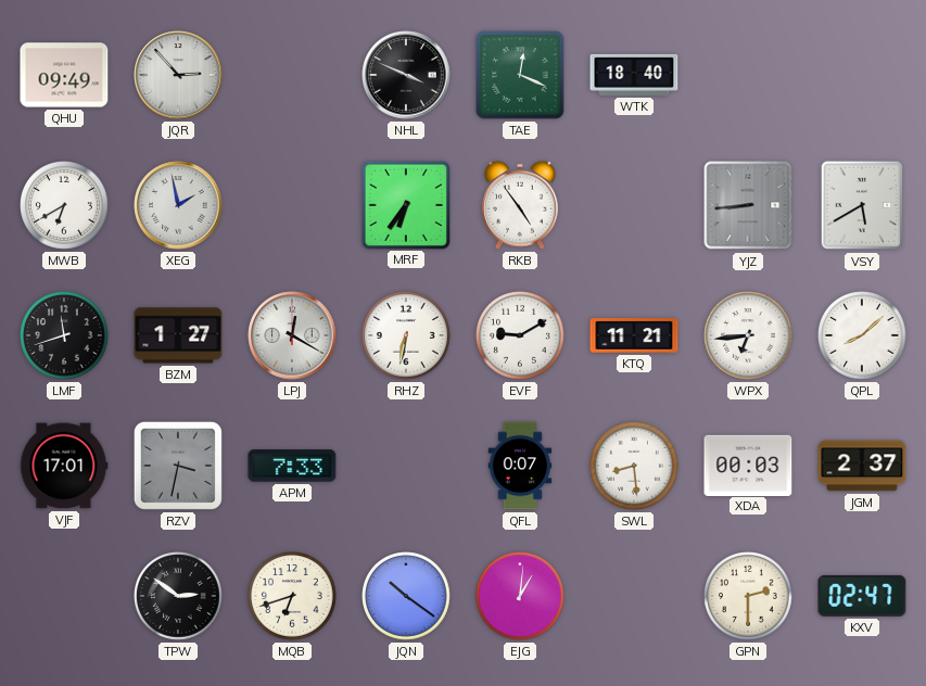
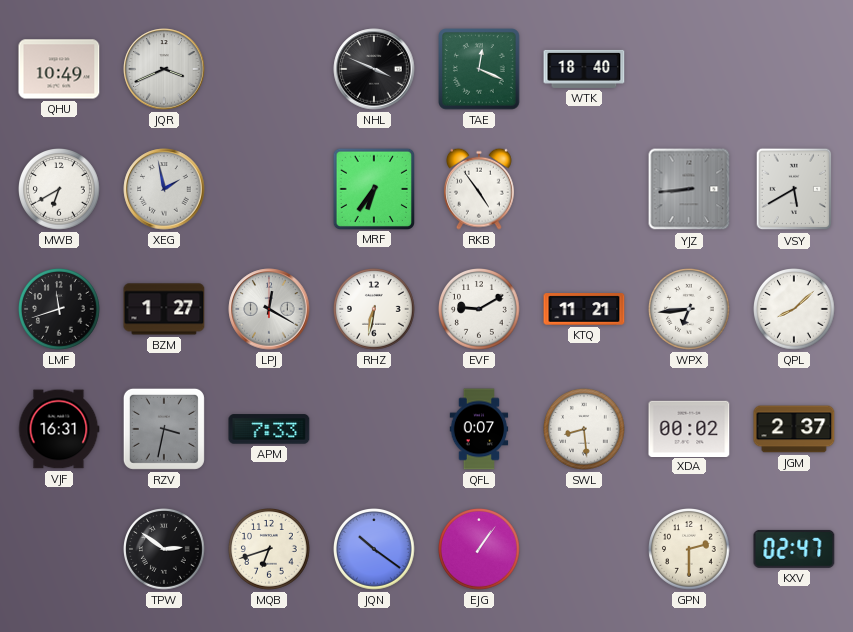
QHU: 09:49 -> 10:49 (59, 69)
JQR: 2:53 -> 3:41 (164, 69)
VJF: 17:01 -> 16:31 (59, 429)
XDA: 00:03 -> 00:02 (689, 428)
EJG: 1:01 -> 1:06 (480, 550)
